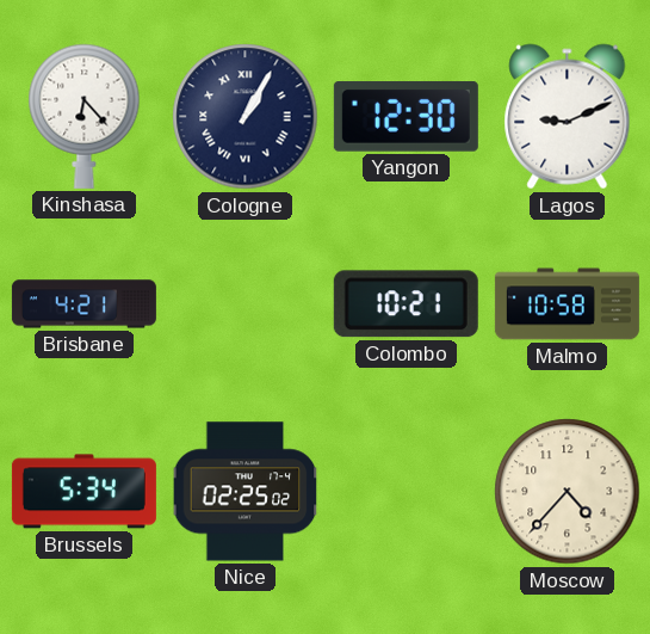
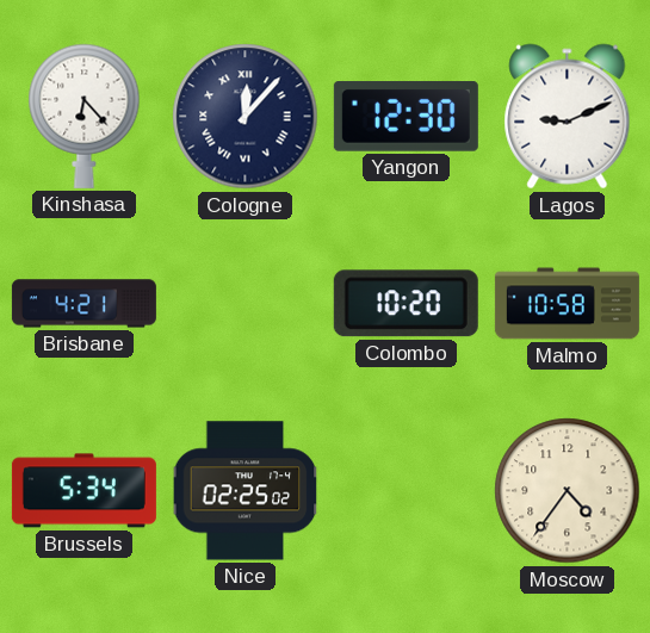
Cologne: 1:05 -> 12:07 (246, 117)
Colombo: 10:21 -> 10:20 (406, 304)
Moscow: 4:37 -> 4:36 (568, 491)
